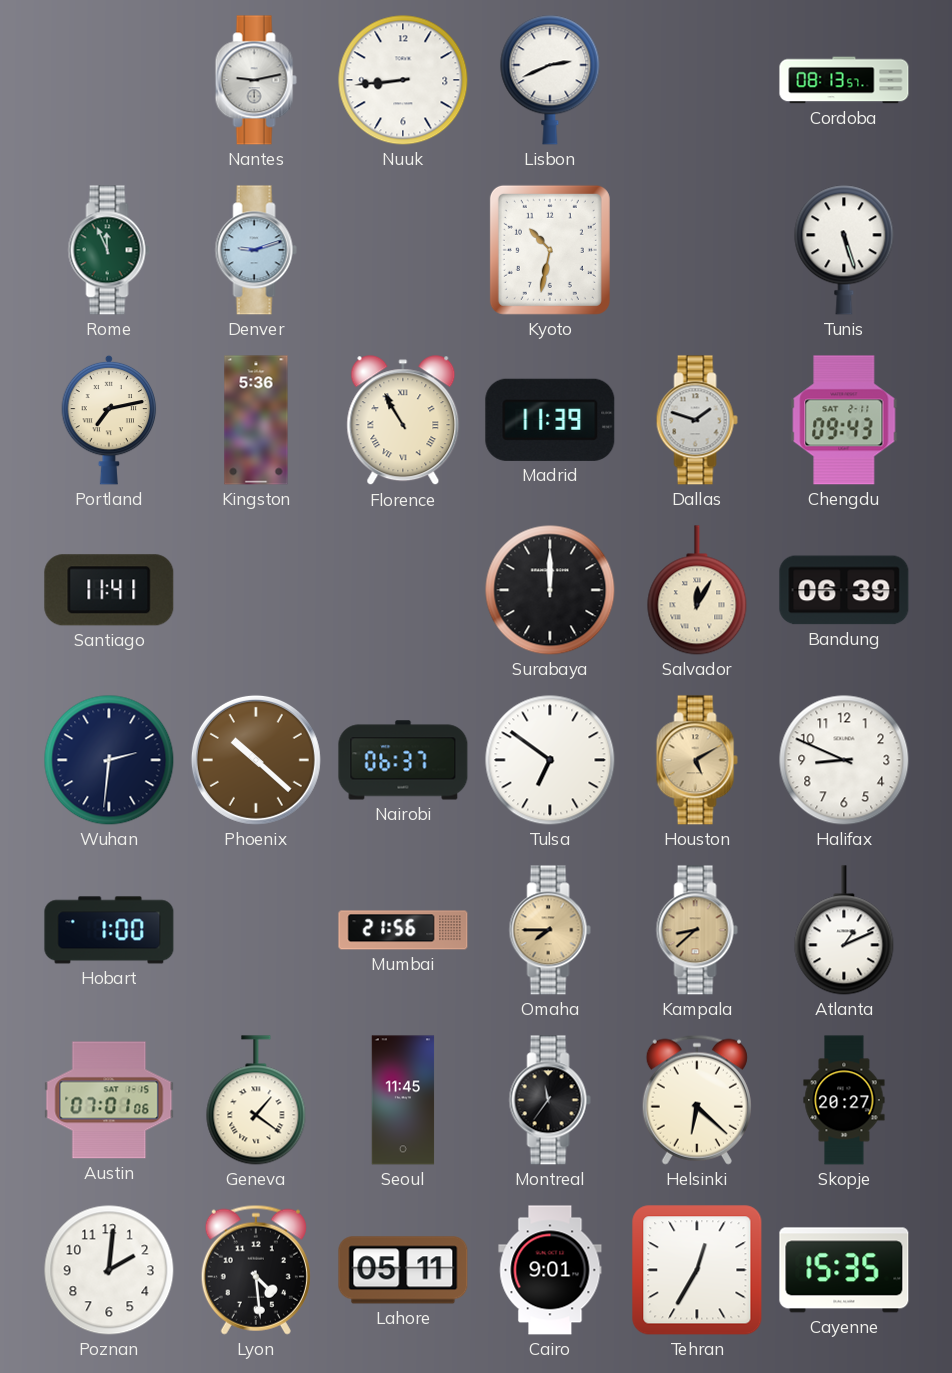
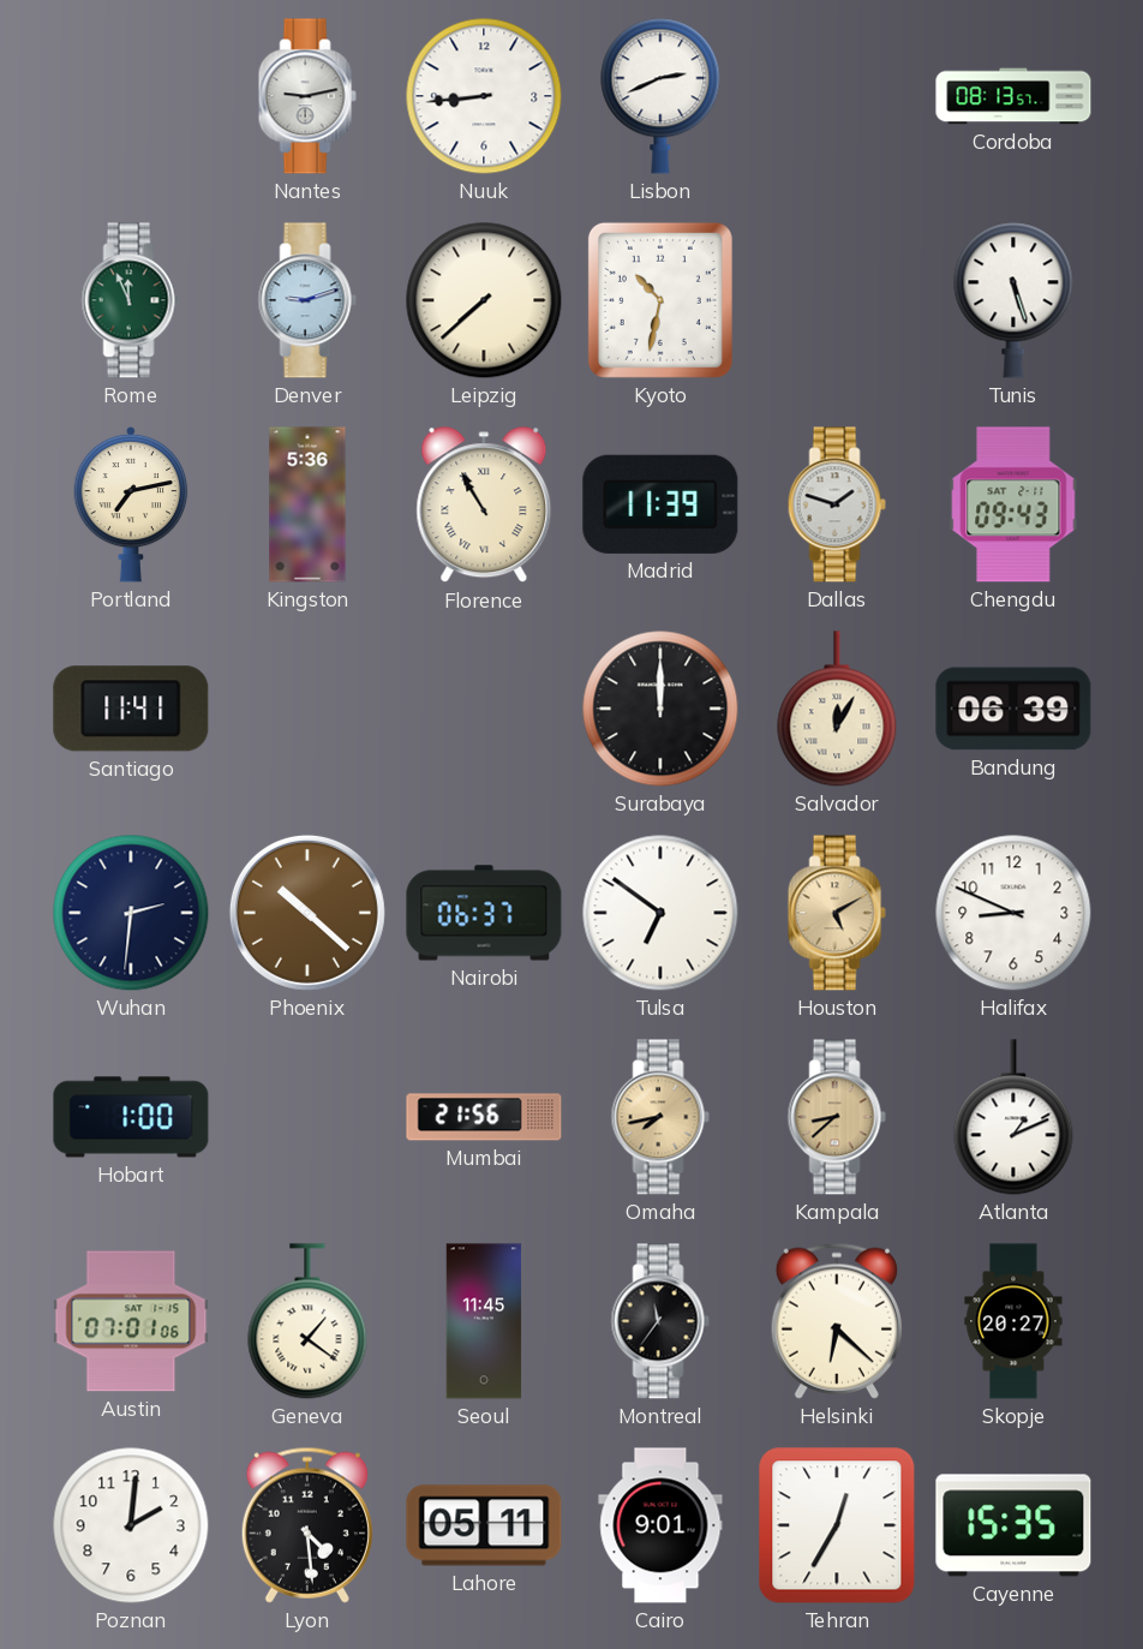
Leipzig: none -> 7:38 (484, 300)
Omaha: 7:45 -> 7:43 (660, 1117)
